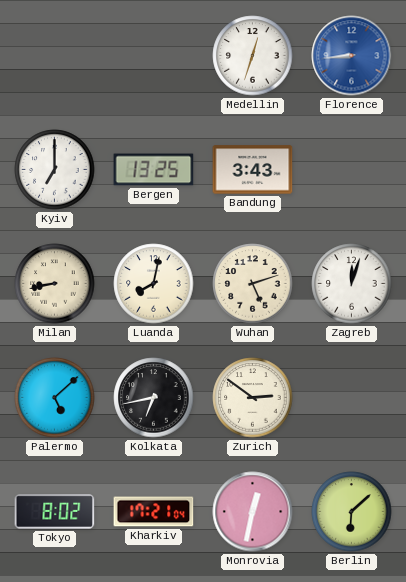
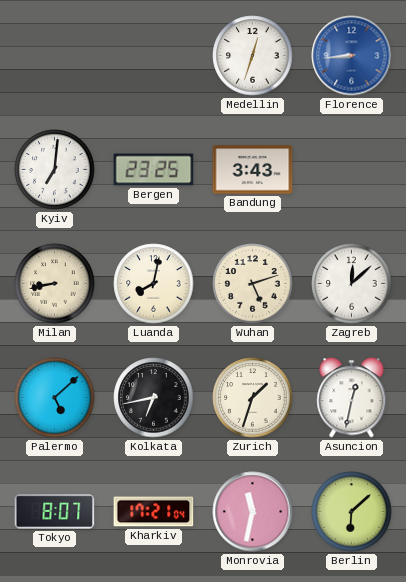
Kyiv: 7:00 -> 7:01 (55, 170)
Bergen: 13:25 -> 23:25 (154, 170)
Zagreb: 12:03 -> 12:08 (352, 284)
Zurich: 2:51 -> 1:33 (253, 398)
Asuncion: none -> 12:32 (352, 398)
Tokyo: 8:02 -> 8:07 (55, 512)
Monrovia: 12:32 -> 11:32 (253, 512)
